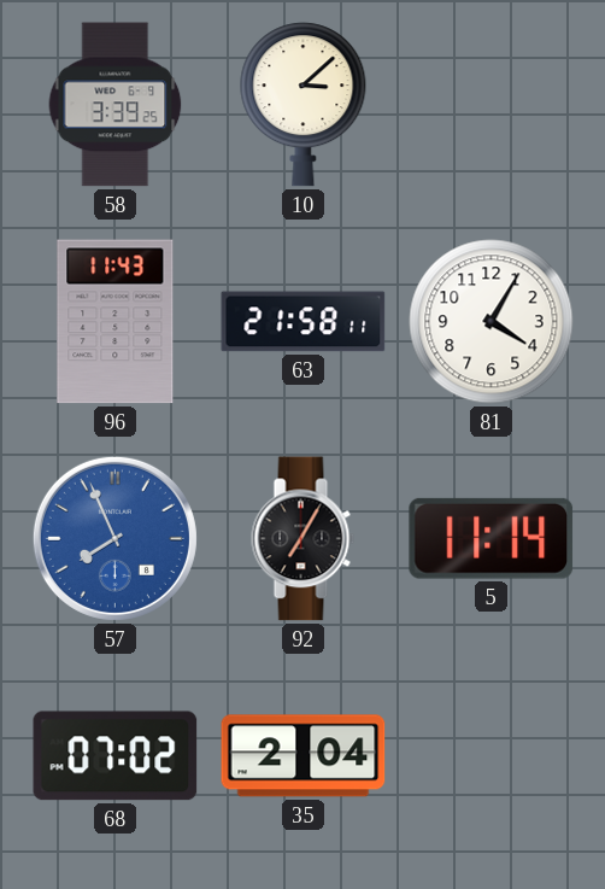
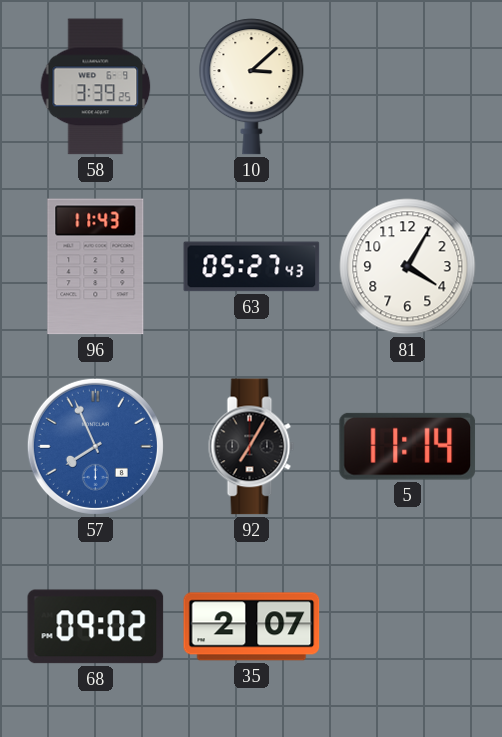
63: 21:58 -> 05:27 (252, 267)
68: 07:02 -> 09:02 (96, 627)
35: 2:04 -> 2:07 (252, 627)
